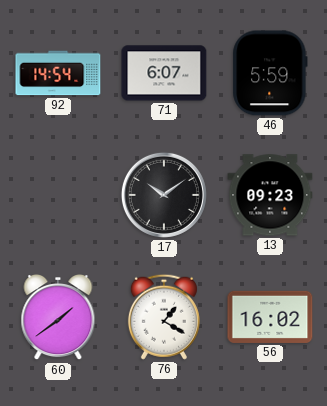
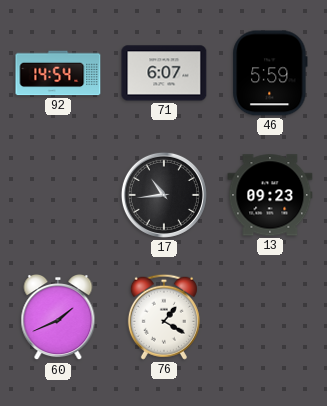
17: 10:09 -> 10:44 (164, 195)
60: 1:39 -> 1:41 (58, 318)
56: 16:02 -> none (270, 317)
